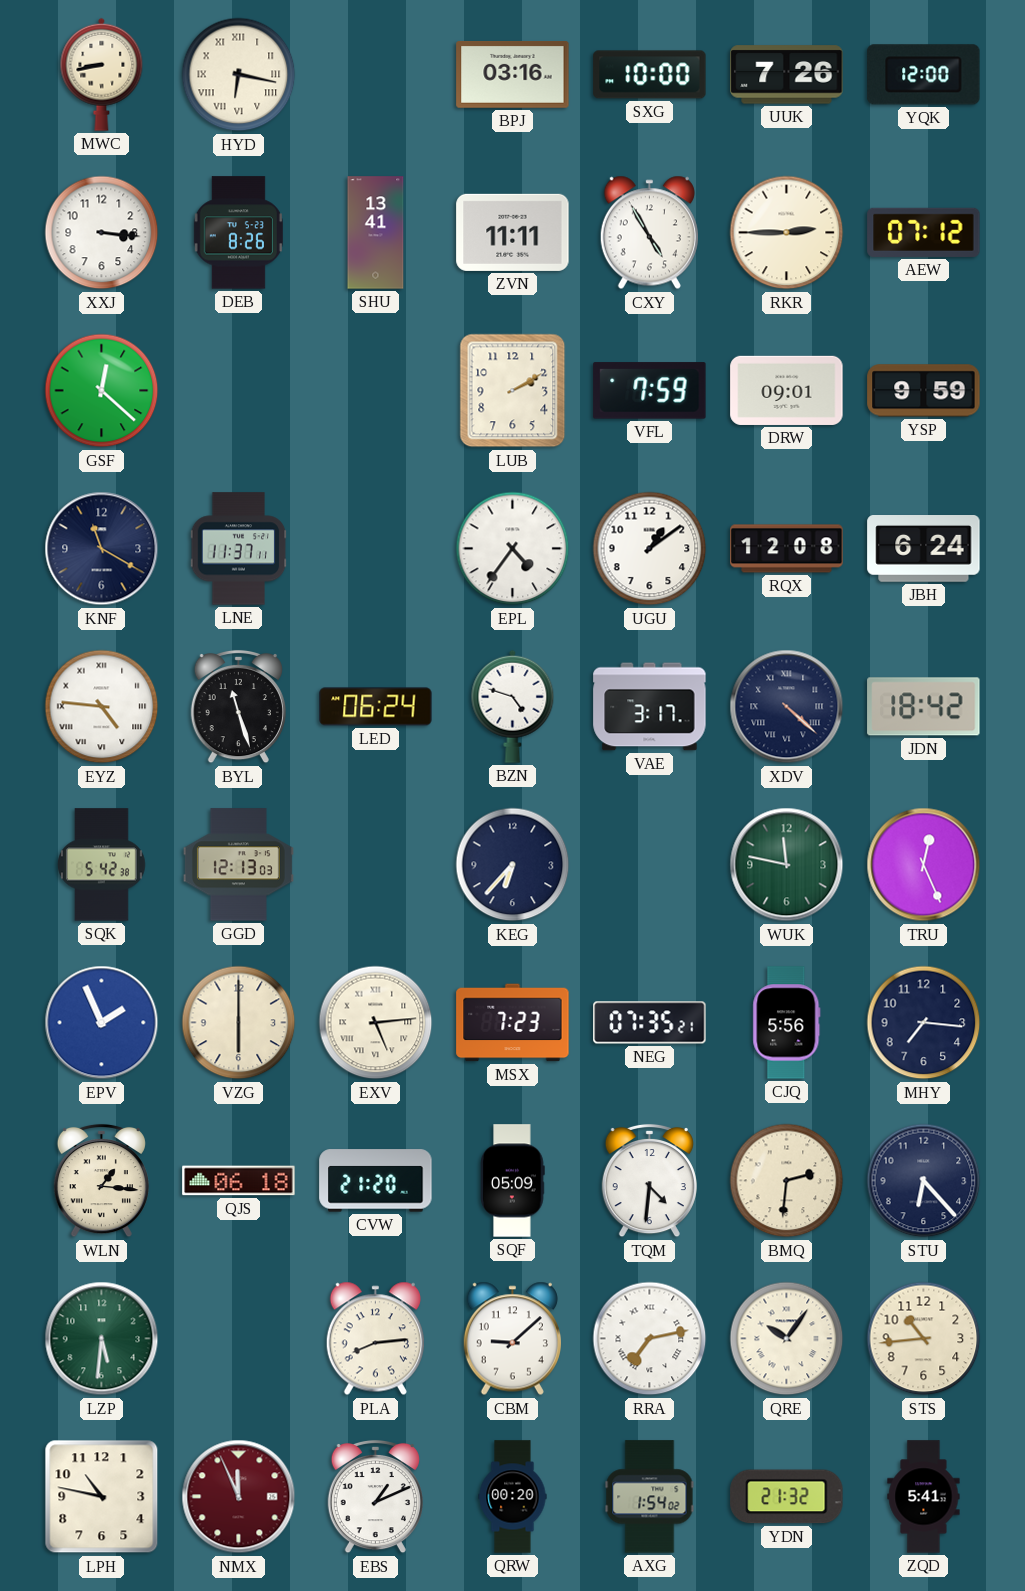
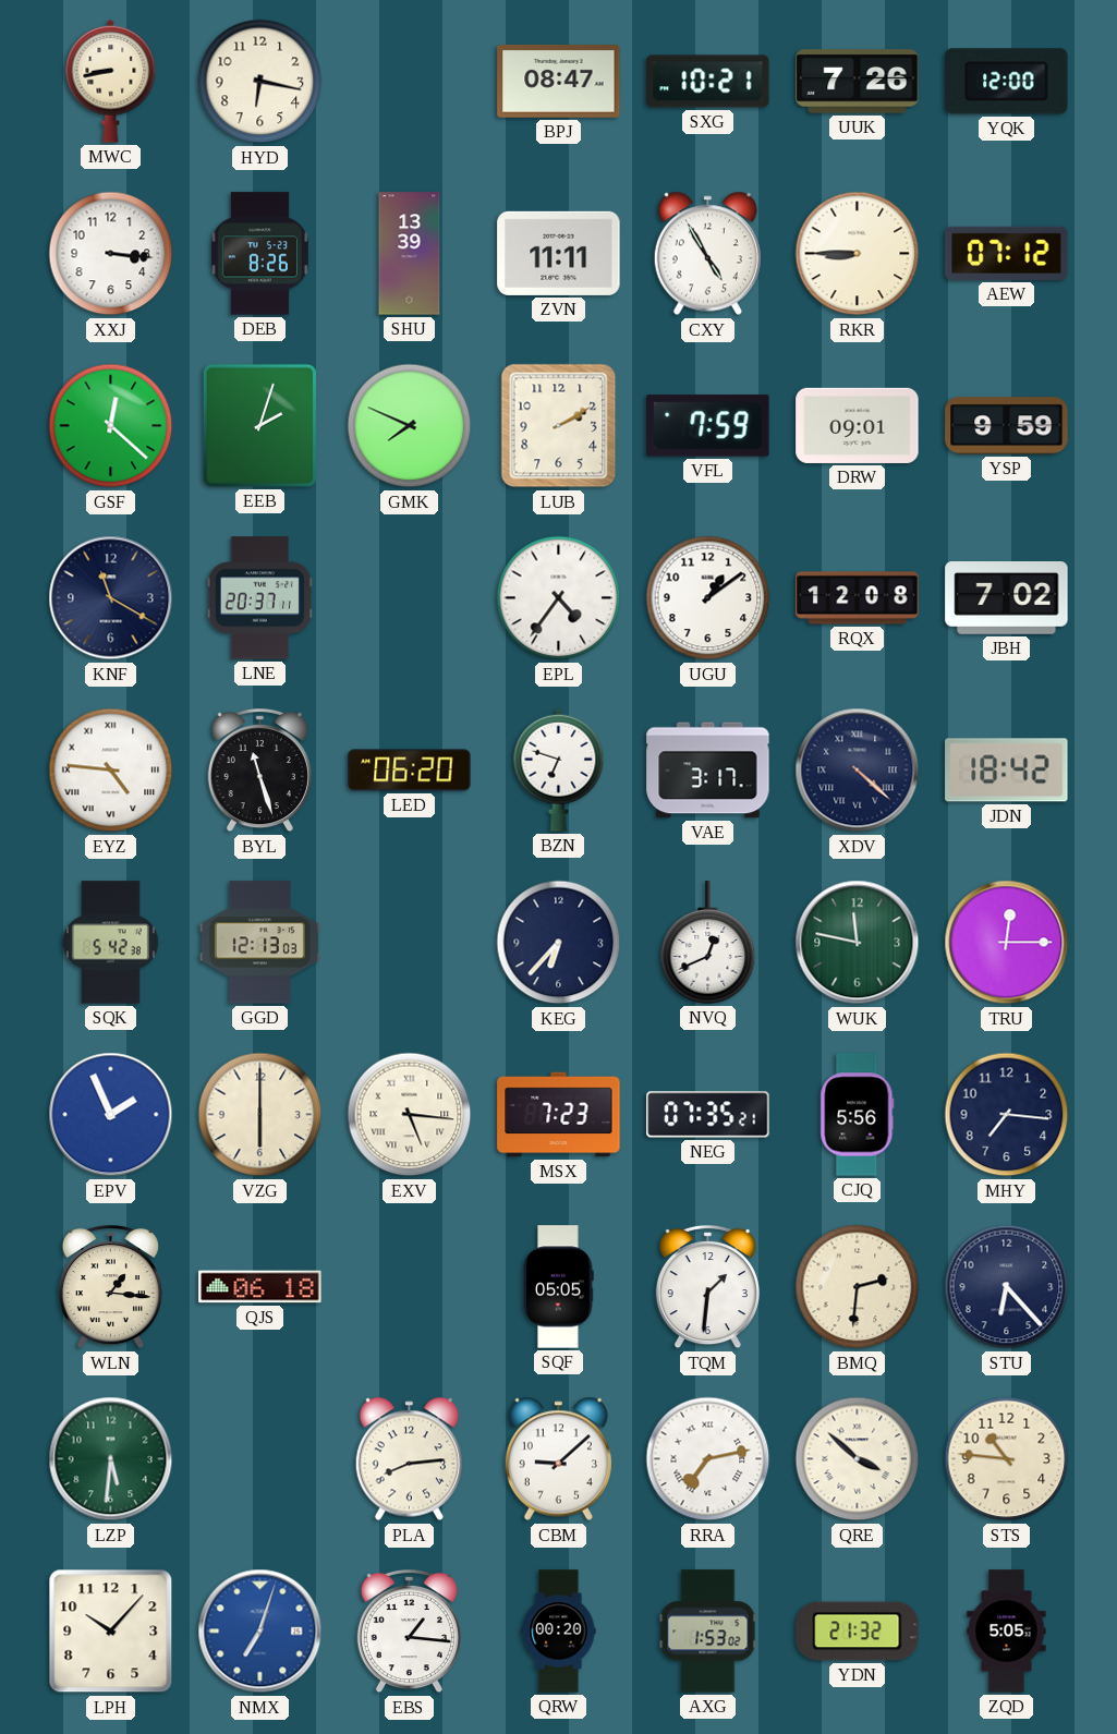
HYD numerals: Roman -> Arabic (260, 82)
BPJ: 03:16 -> 08:47 (559, 82)
SXG: 10:00 -> 10:21 (708, 82)
SHU: 13:41 -> 13:39 (410, 254)
RKR: 2:45 -> 8:45 (858, 254)
EEB: none -> 2:03 (259, 425)
GMK: none -> 7:49 (410, 426)
LNE: 11:37 -> 20:37 (260, 598)
JBH: 6:24 -> 7:02 (1007, 598)
LED: 06:24 -> 06:20 (410, 771)
BZN: 4:48 -> 6:48 (559, 769)
NVQ: none -> 12:41 (708, 943)
TRU: 12:26 -> 12:15 (1007, 943)
EXV: 5:14 -> 5:16 (410, 1115)
CVW: 21:20 -> none (376, 1181)
SQF: 05:09 -> 05:05 (558, 1287)
TQM: 4:31 -> 1:31 (707, 1287)
QRE: 10:06 -> 3:52 (858, 1459)
STS: 10:44 -> 10:46 (1007, 1459)
LPH: 10:47 -> 10:07 (111, 1632)
NMX: 11:56 -> 7:03 (260, 1632)
NMX dial: burgundy -> blue (260, 1632)
EBS: 1:11 -> 1:16 (409, 1632)
AXG: 1:54 -> 1:53 (708, 1632)
ZQD: 5:41 -> 5:05 (1007, 1632)
